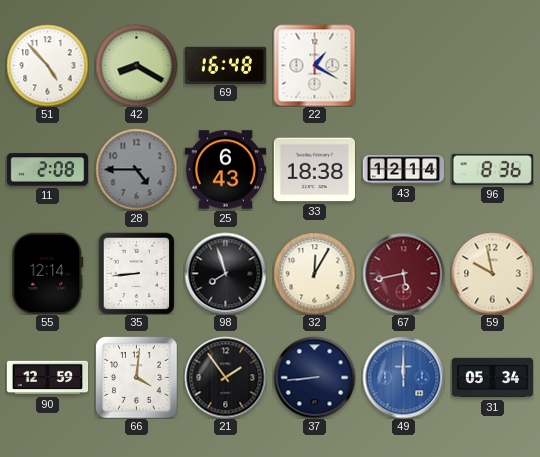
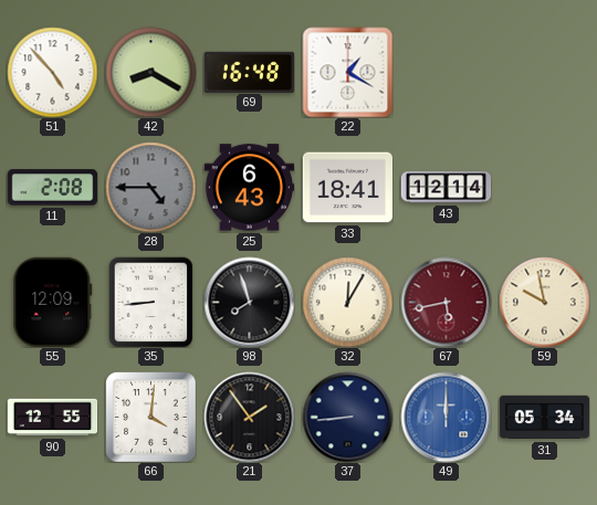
33: 18:38 -> 18:41 (347, 188)
96: 8:36 -> none (492, 169)
55: 12:14 -> 12:09 (53, 302)
90: 12:59 -> 12:55 (52, 418)
